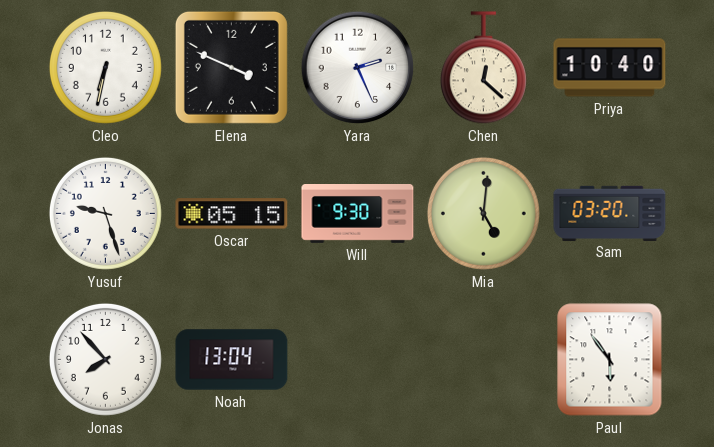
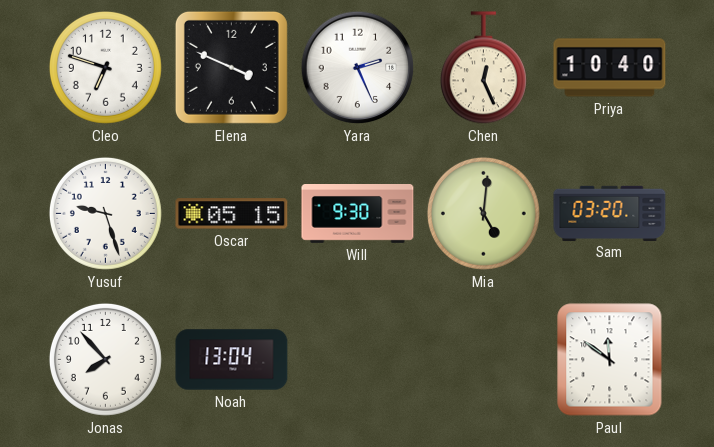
Cleo: 6:32 -> 6:48 (105, 67)
Chen: 12:22 -> 12:26 (483, 68)
Paul: 5:54 -> 11:51 (610, 360)
